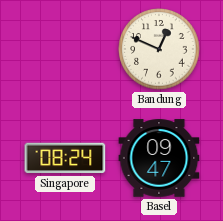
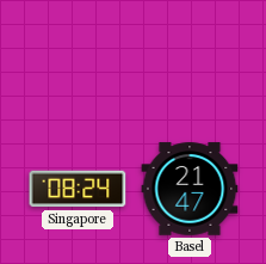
Bandung: 12:49 -> none (159, 49)
Basel: 09:47 -> 21:47 (190, 189)
